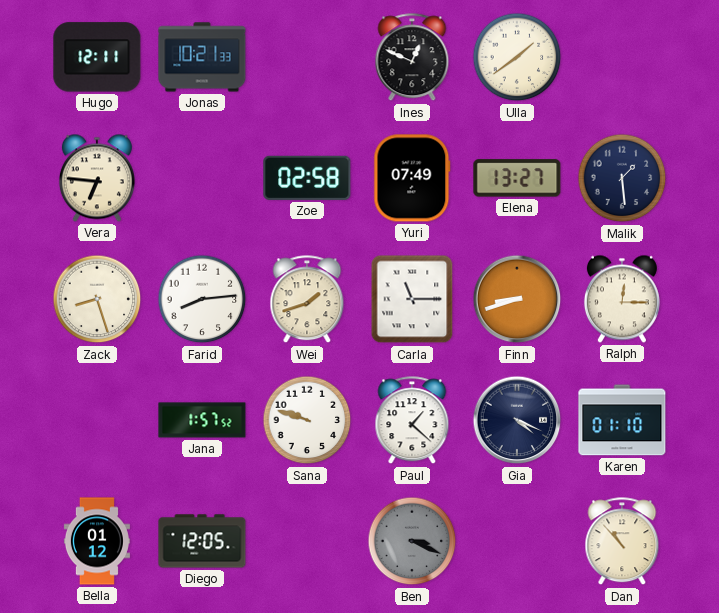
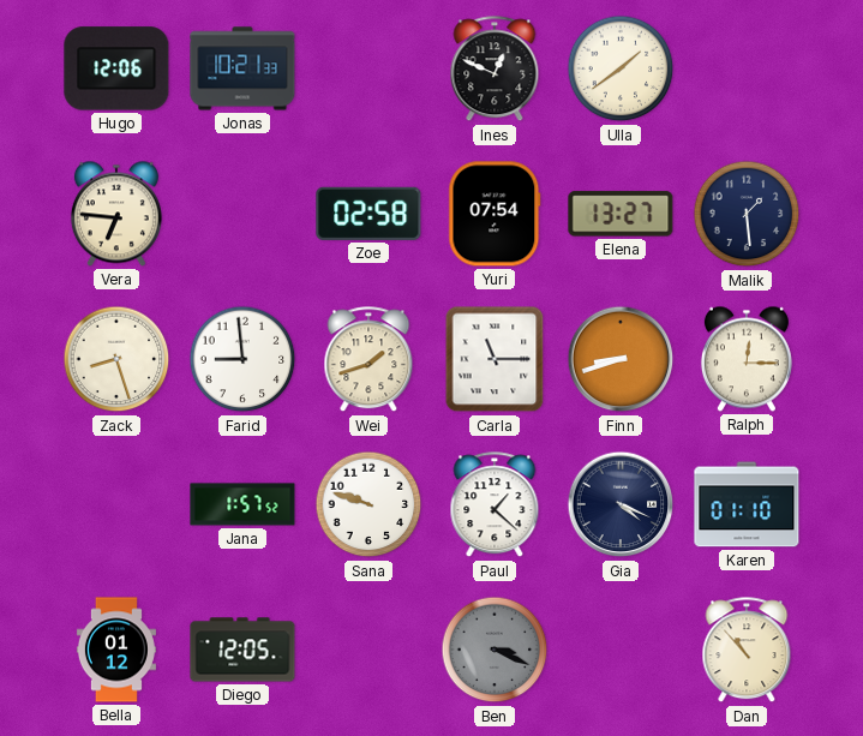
Hugo: 12:11 -> 12:06 (116, 68)
Yuri: 07:49 -> 07:54 (495, 214)
Farid: 8:14 -> 8:59 (242, 359)
